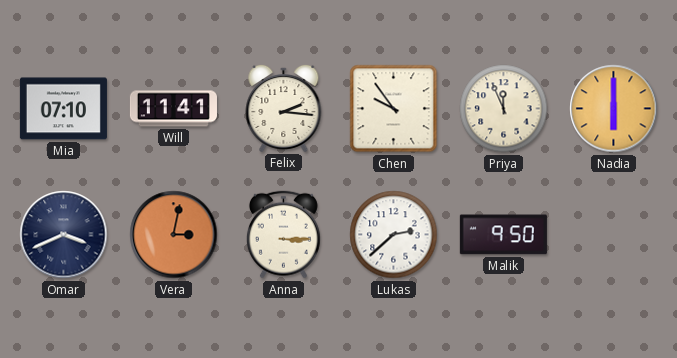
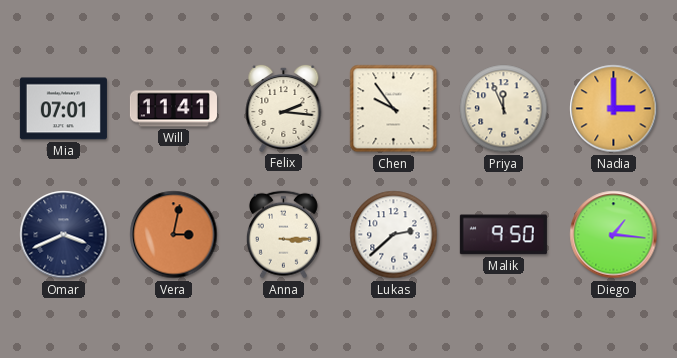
Mia: 07:10 -> 07:01 (63, 109)
Nadia: 6:00 -> 3:00 (614, 109)
Diego: none -> 1:16 (614, 235)
